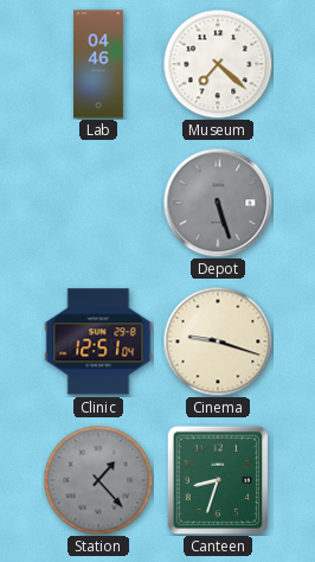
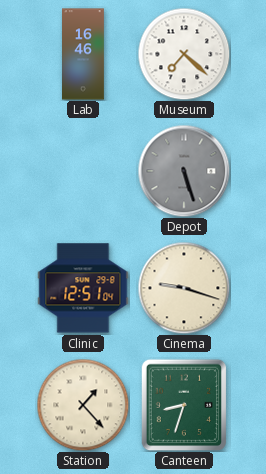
Lab: 04:46 -> 16:46 (84, 54)
Station dial: grey -> cream (83, 405)
